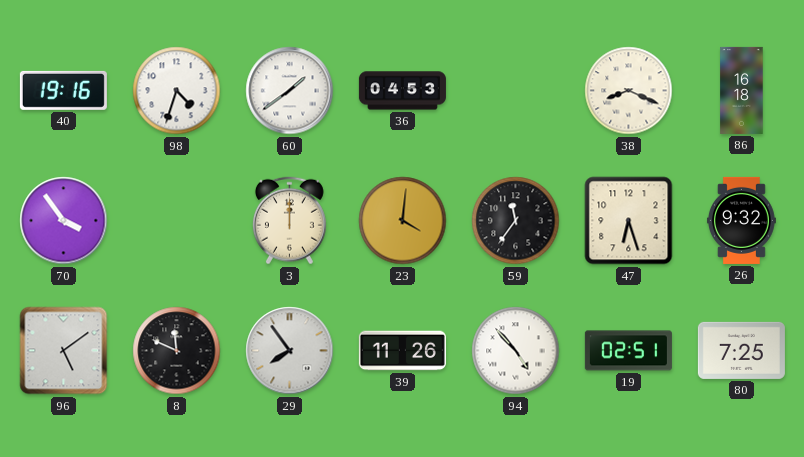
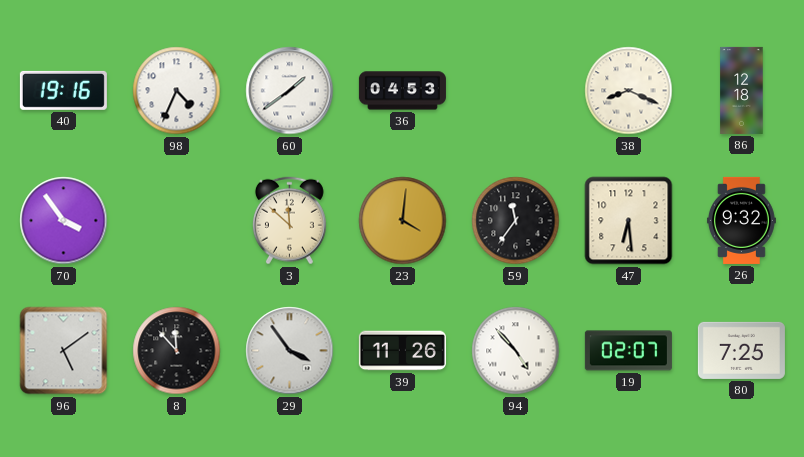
98: 4:33 -> 4:34 (177, 91)
86: 16:18 -> 12:18 (742, 90)
3: 12:00 -> 11:52 (289, 221)
47: 6:27 -> 6:29 (629, 221)
8: 11:49 -> 11:53 (177, 351)
29: 7:54 -> 3:54 (290, 351)
19: 02:51 -> 02:07 (628, 351)
